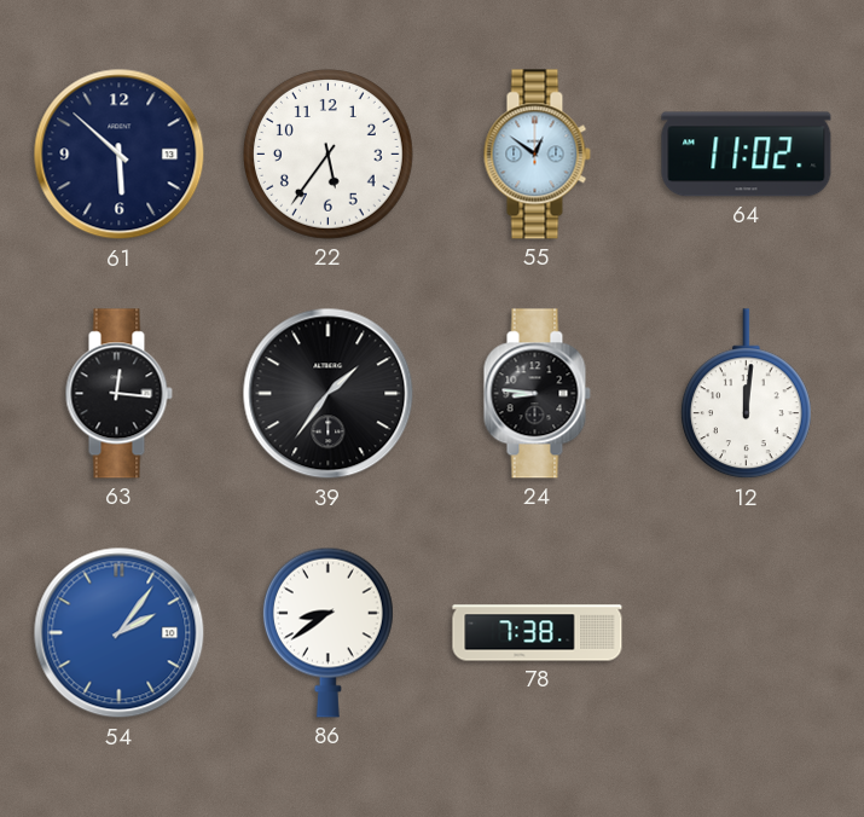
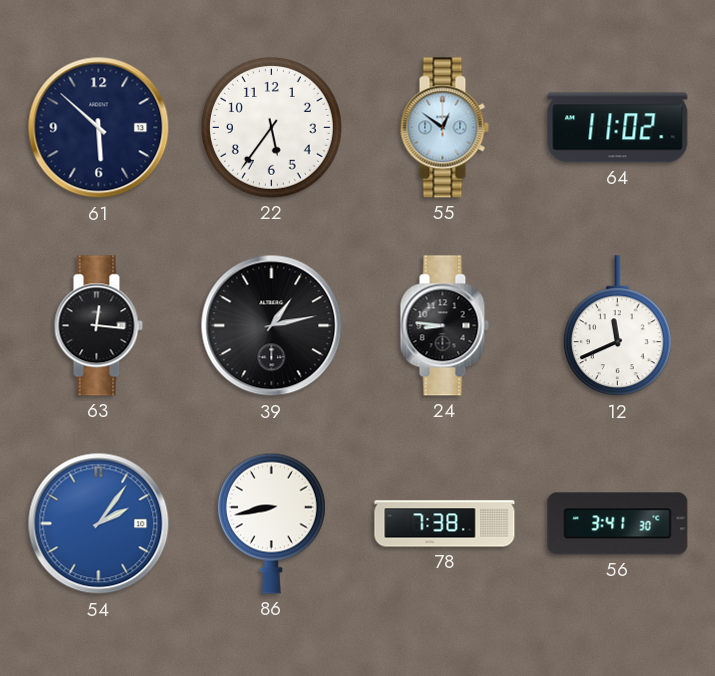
39: 1:36 -> 1:13 (272, 326)
12: 12:01 -> 11:41 (617, 326)
86: 8:39 -> 8:43 (271, 523)
56: none -> 3:41 (618, 524)
